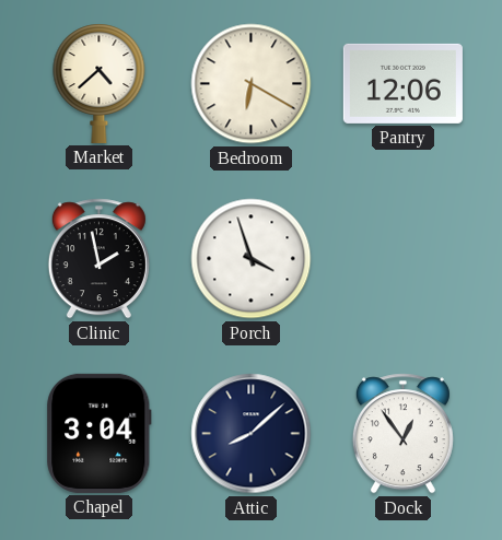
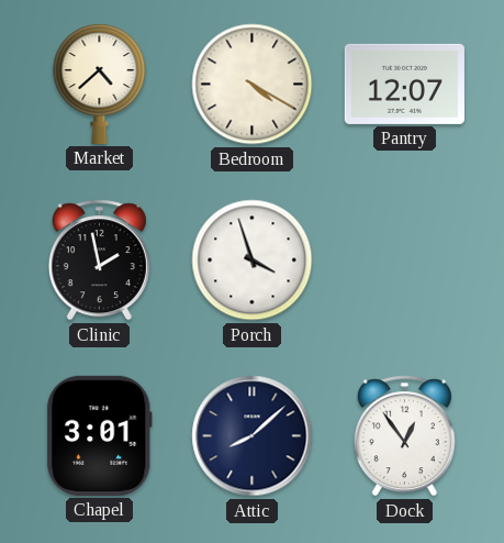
Bedroom: 6:20 -> 4:20 (253, 85)
Pantry: 12:06 -> 12:07 (404, 84)
Chapel: 3:04 -> 3:01 (100, 435)
